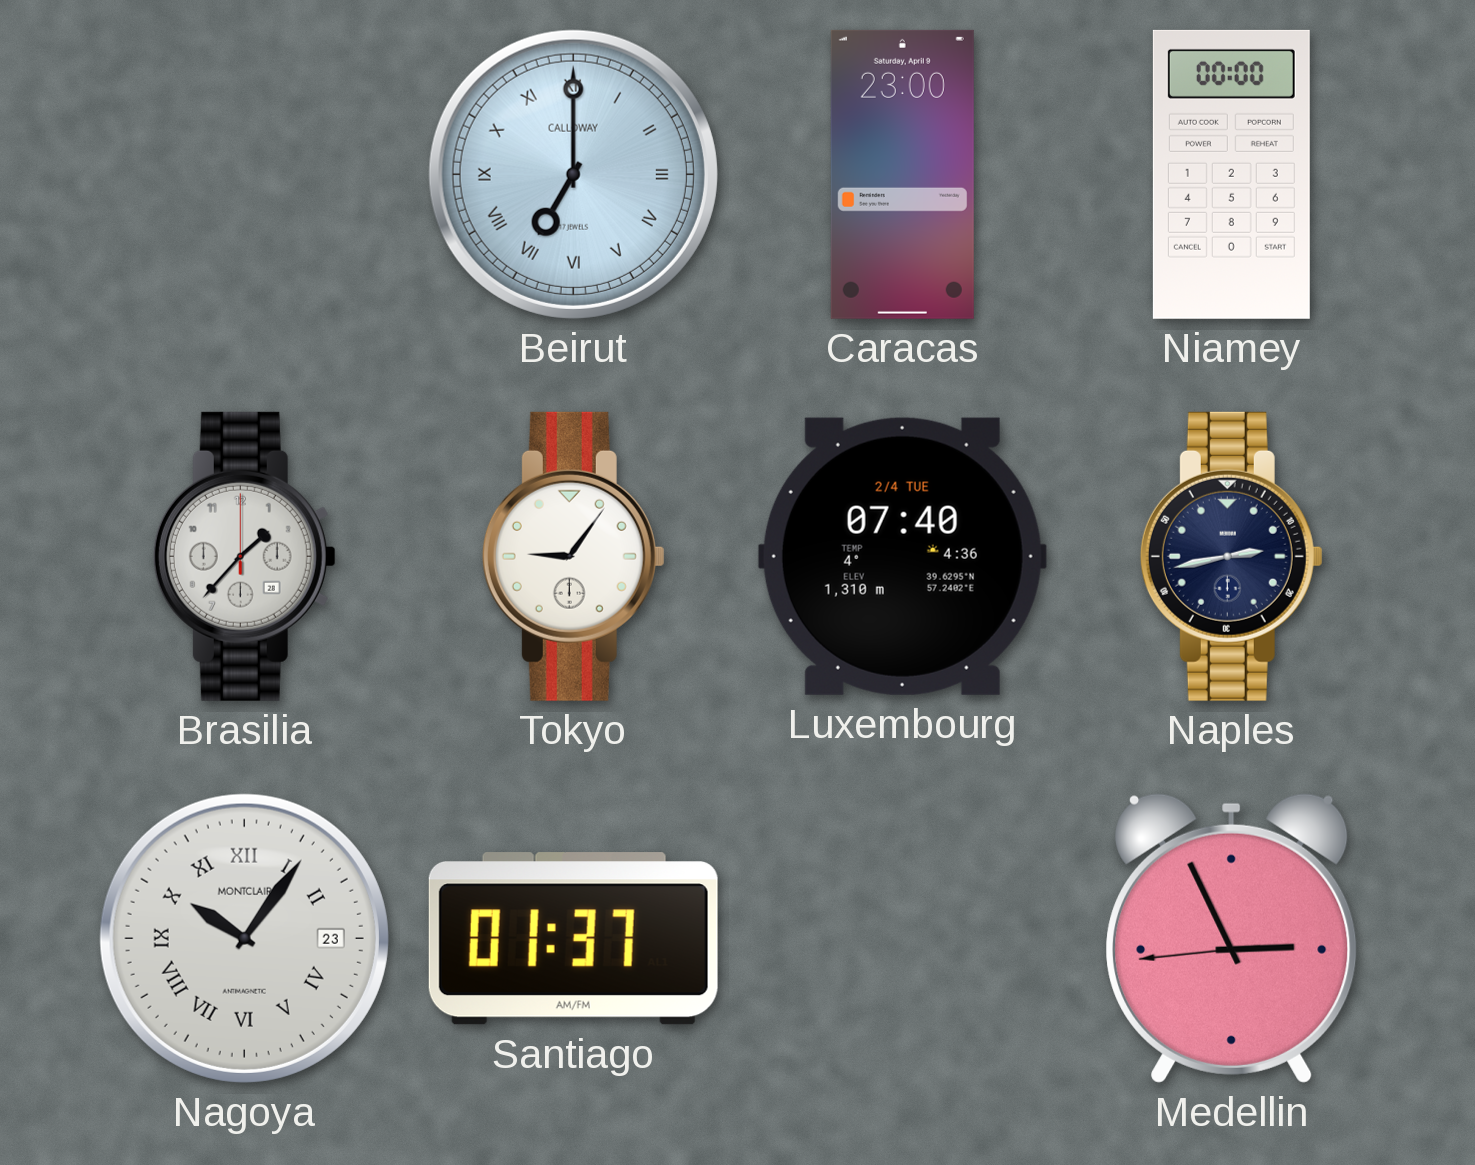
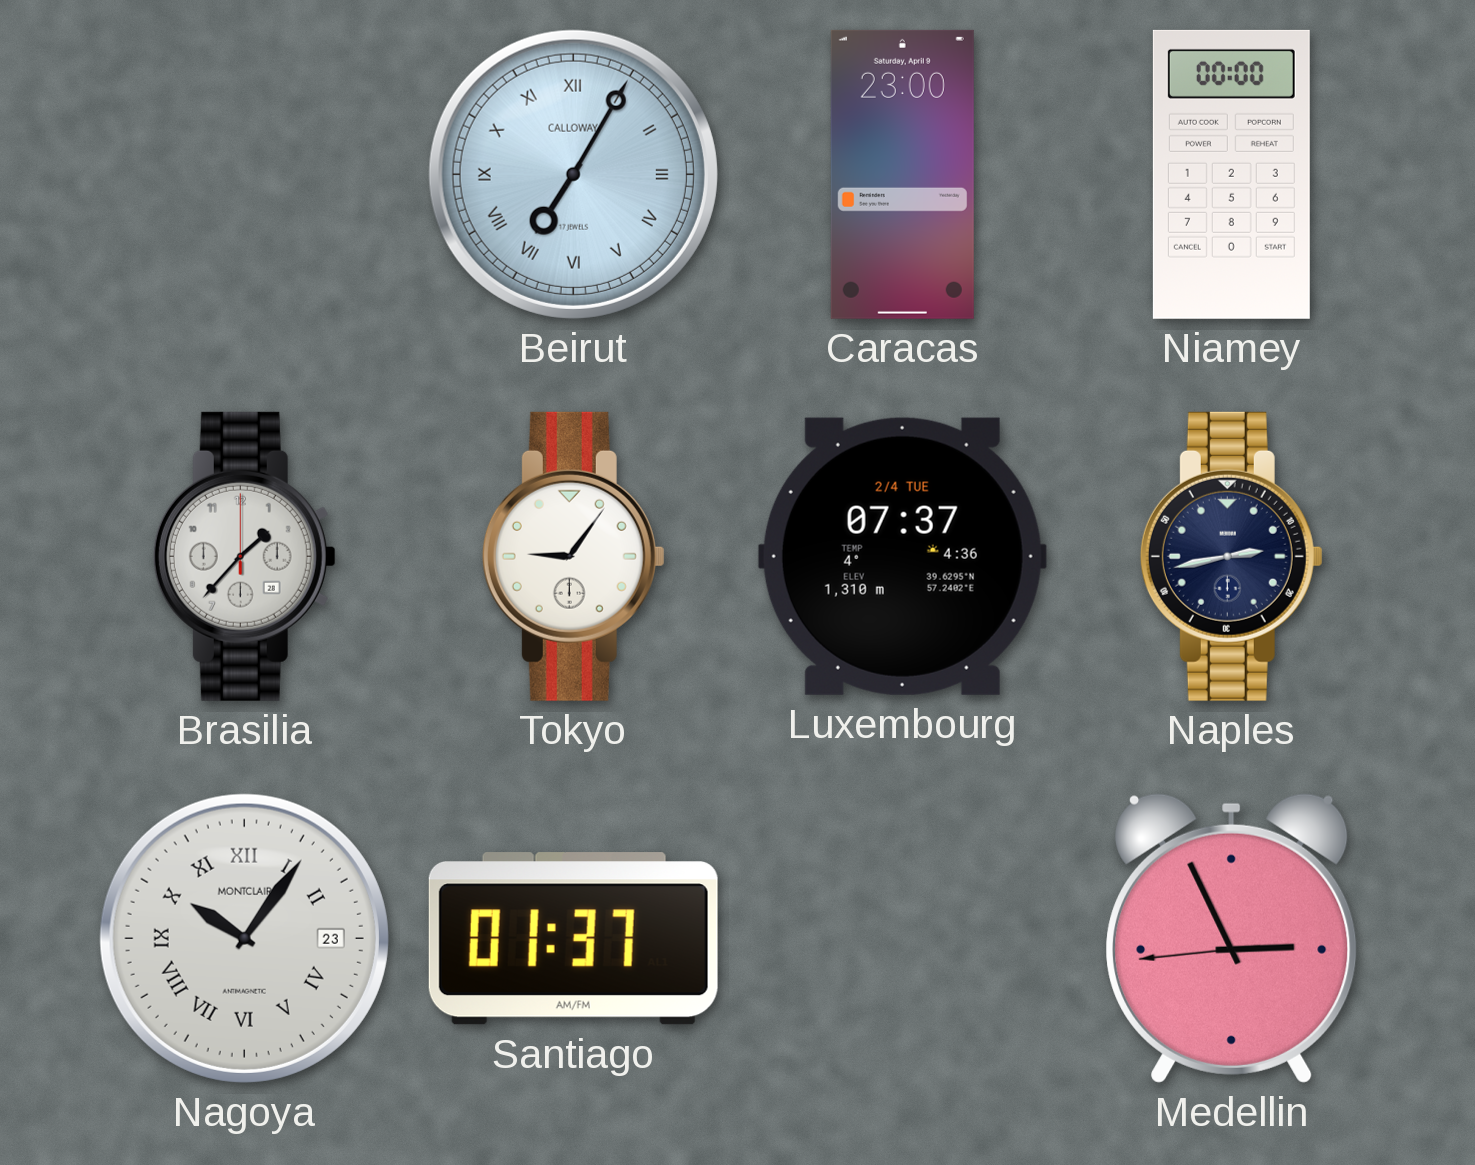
Beirut: 7:00 -> 7:05 (573, 174)
Luxembourg: 07:40 -> 07:37 (902, 556)
